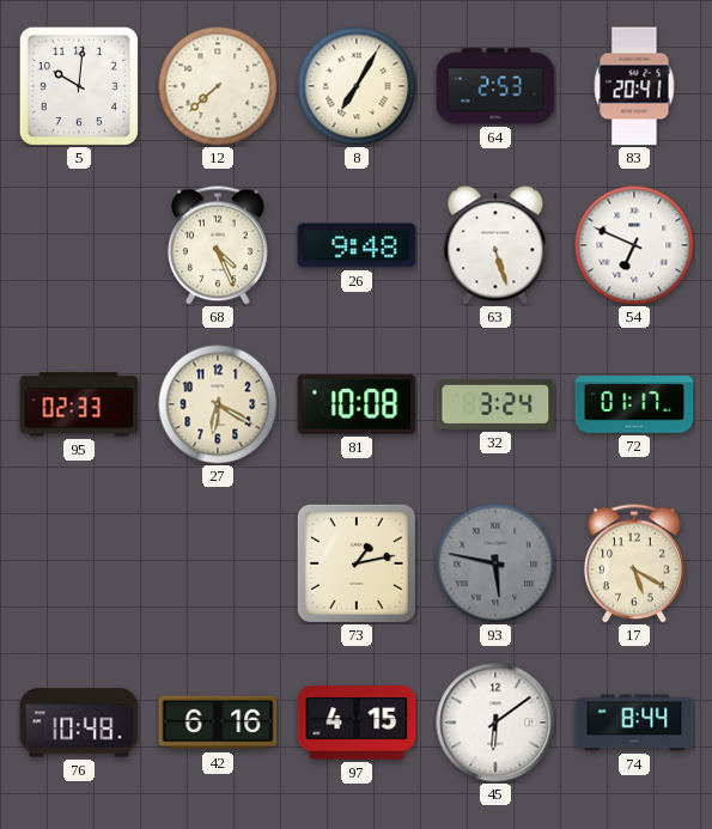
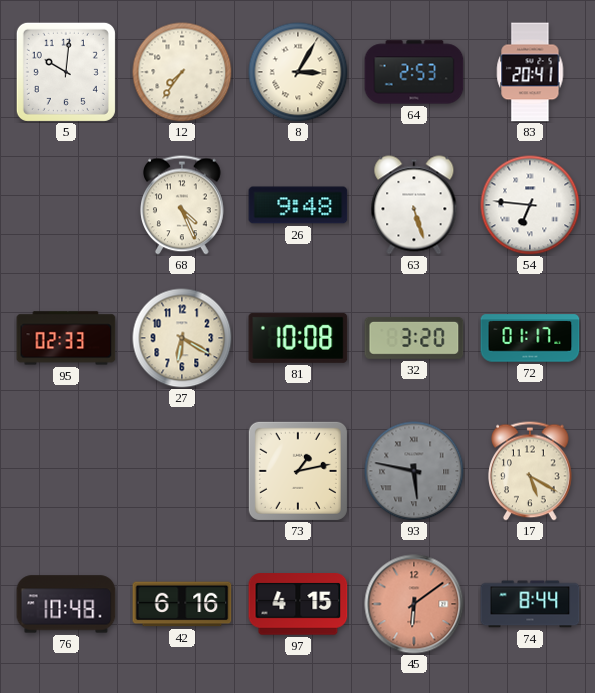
12: 7:38 -> 7:36 (182, 72)
8: 7:05 -> 3:05 (298, 72)
54: 6:49 -> 6:46 (530, 205)
32: 3:24 -> 3:20 (414, 338)
45 dial: white -> salmon (414, 604)
